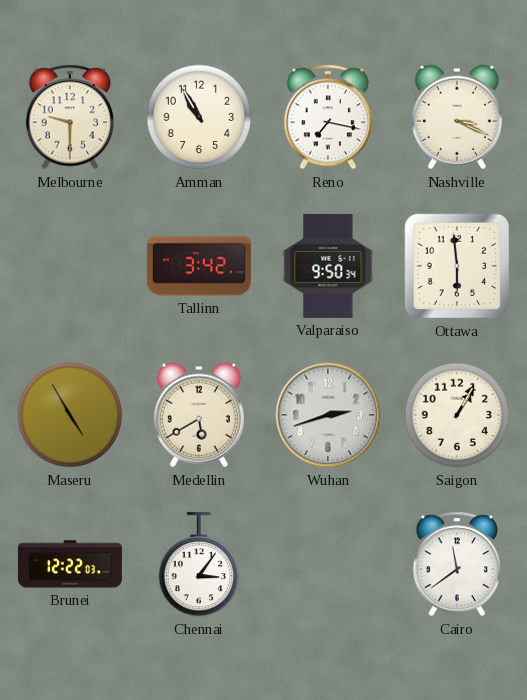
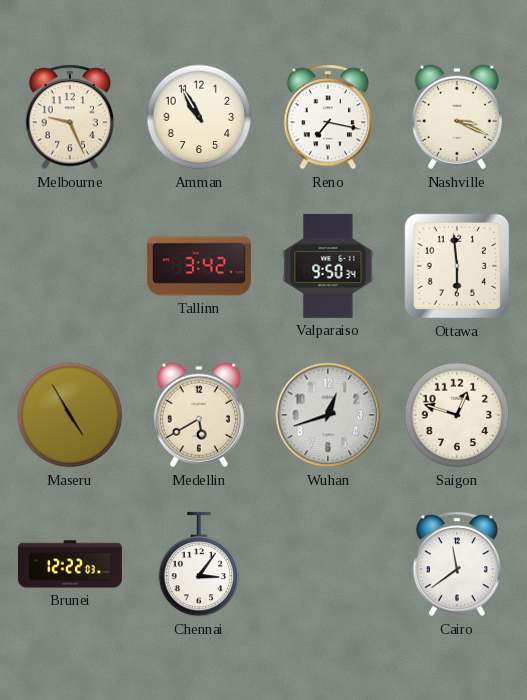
Melbourne: 9:30 -> 9:26 (69, 117)
Wuhan: 2:42 -> 12:42 (328, 415)
Saigon: 1:05 -> 12:48 (457, 415)
